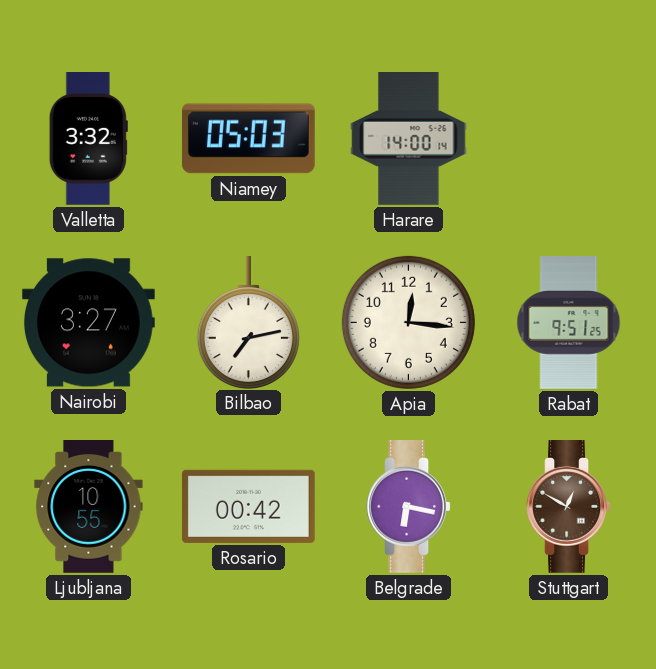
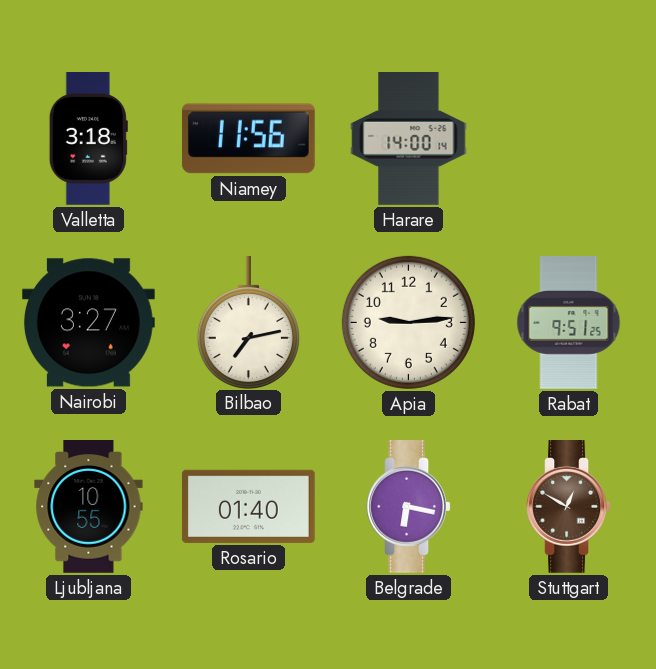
Valletta: 3:32 -> 3:18 (88, 139)
Niamey: 05:03 -> 11:56 (248, 139)
Apia: 12:16 -> 9:14 (408, 322)
Rosario: 00:42 -> 01:40 (248, 506)
